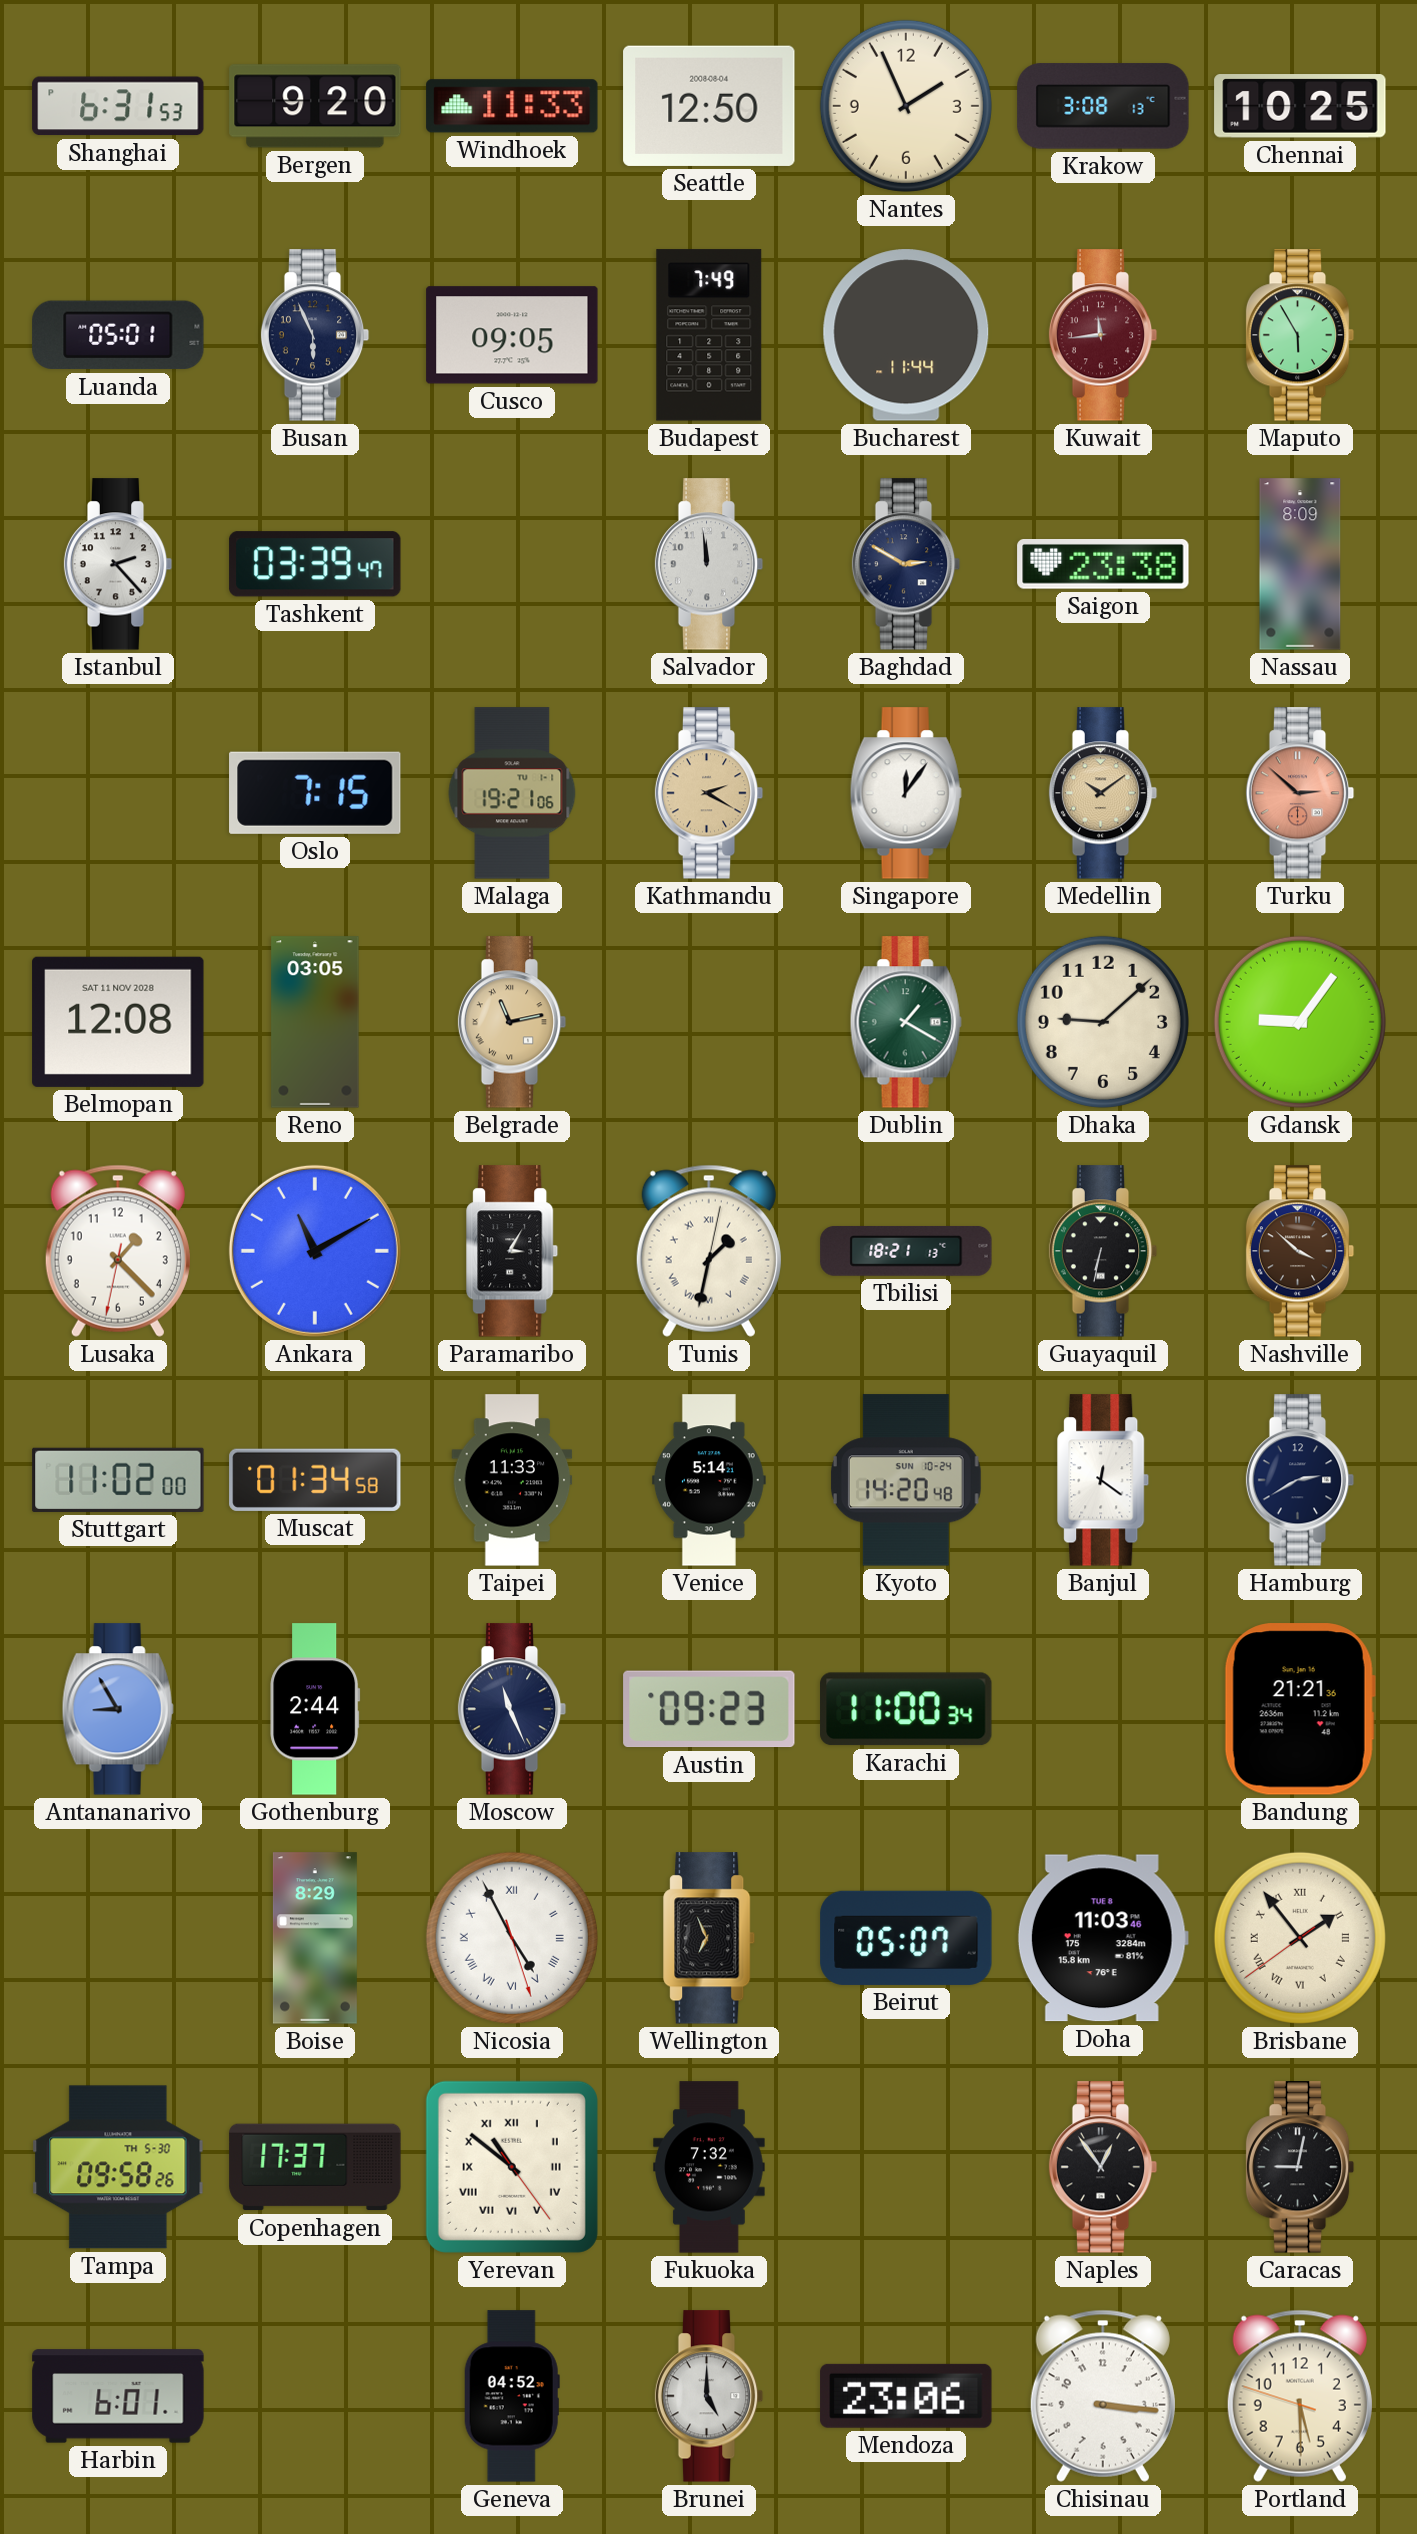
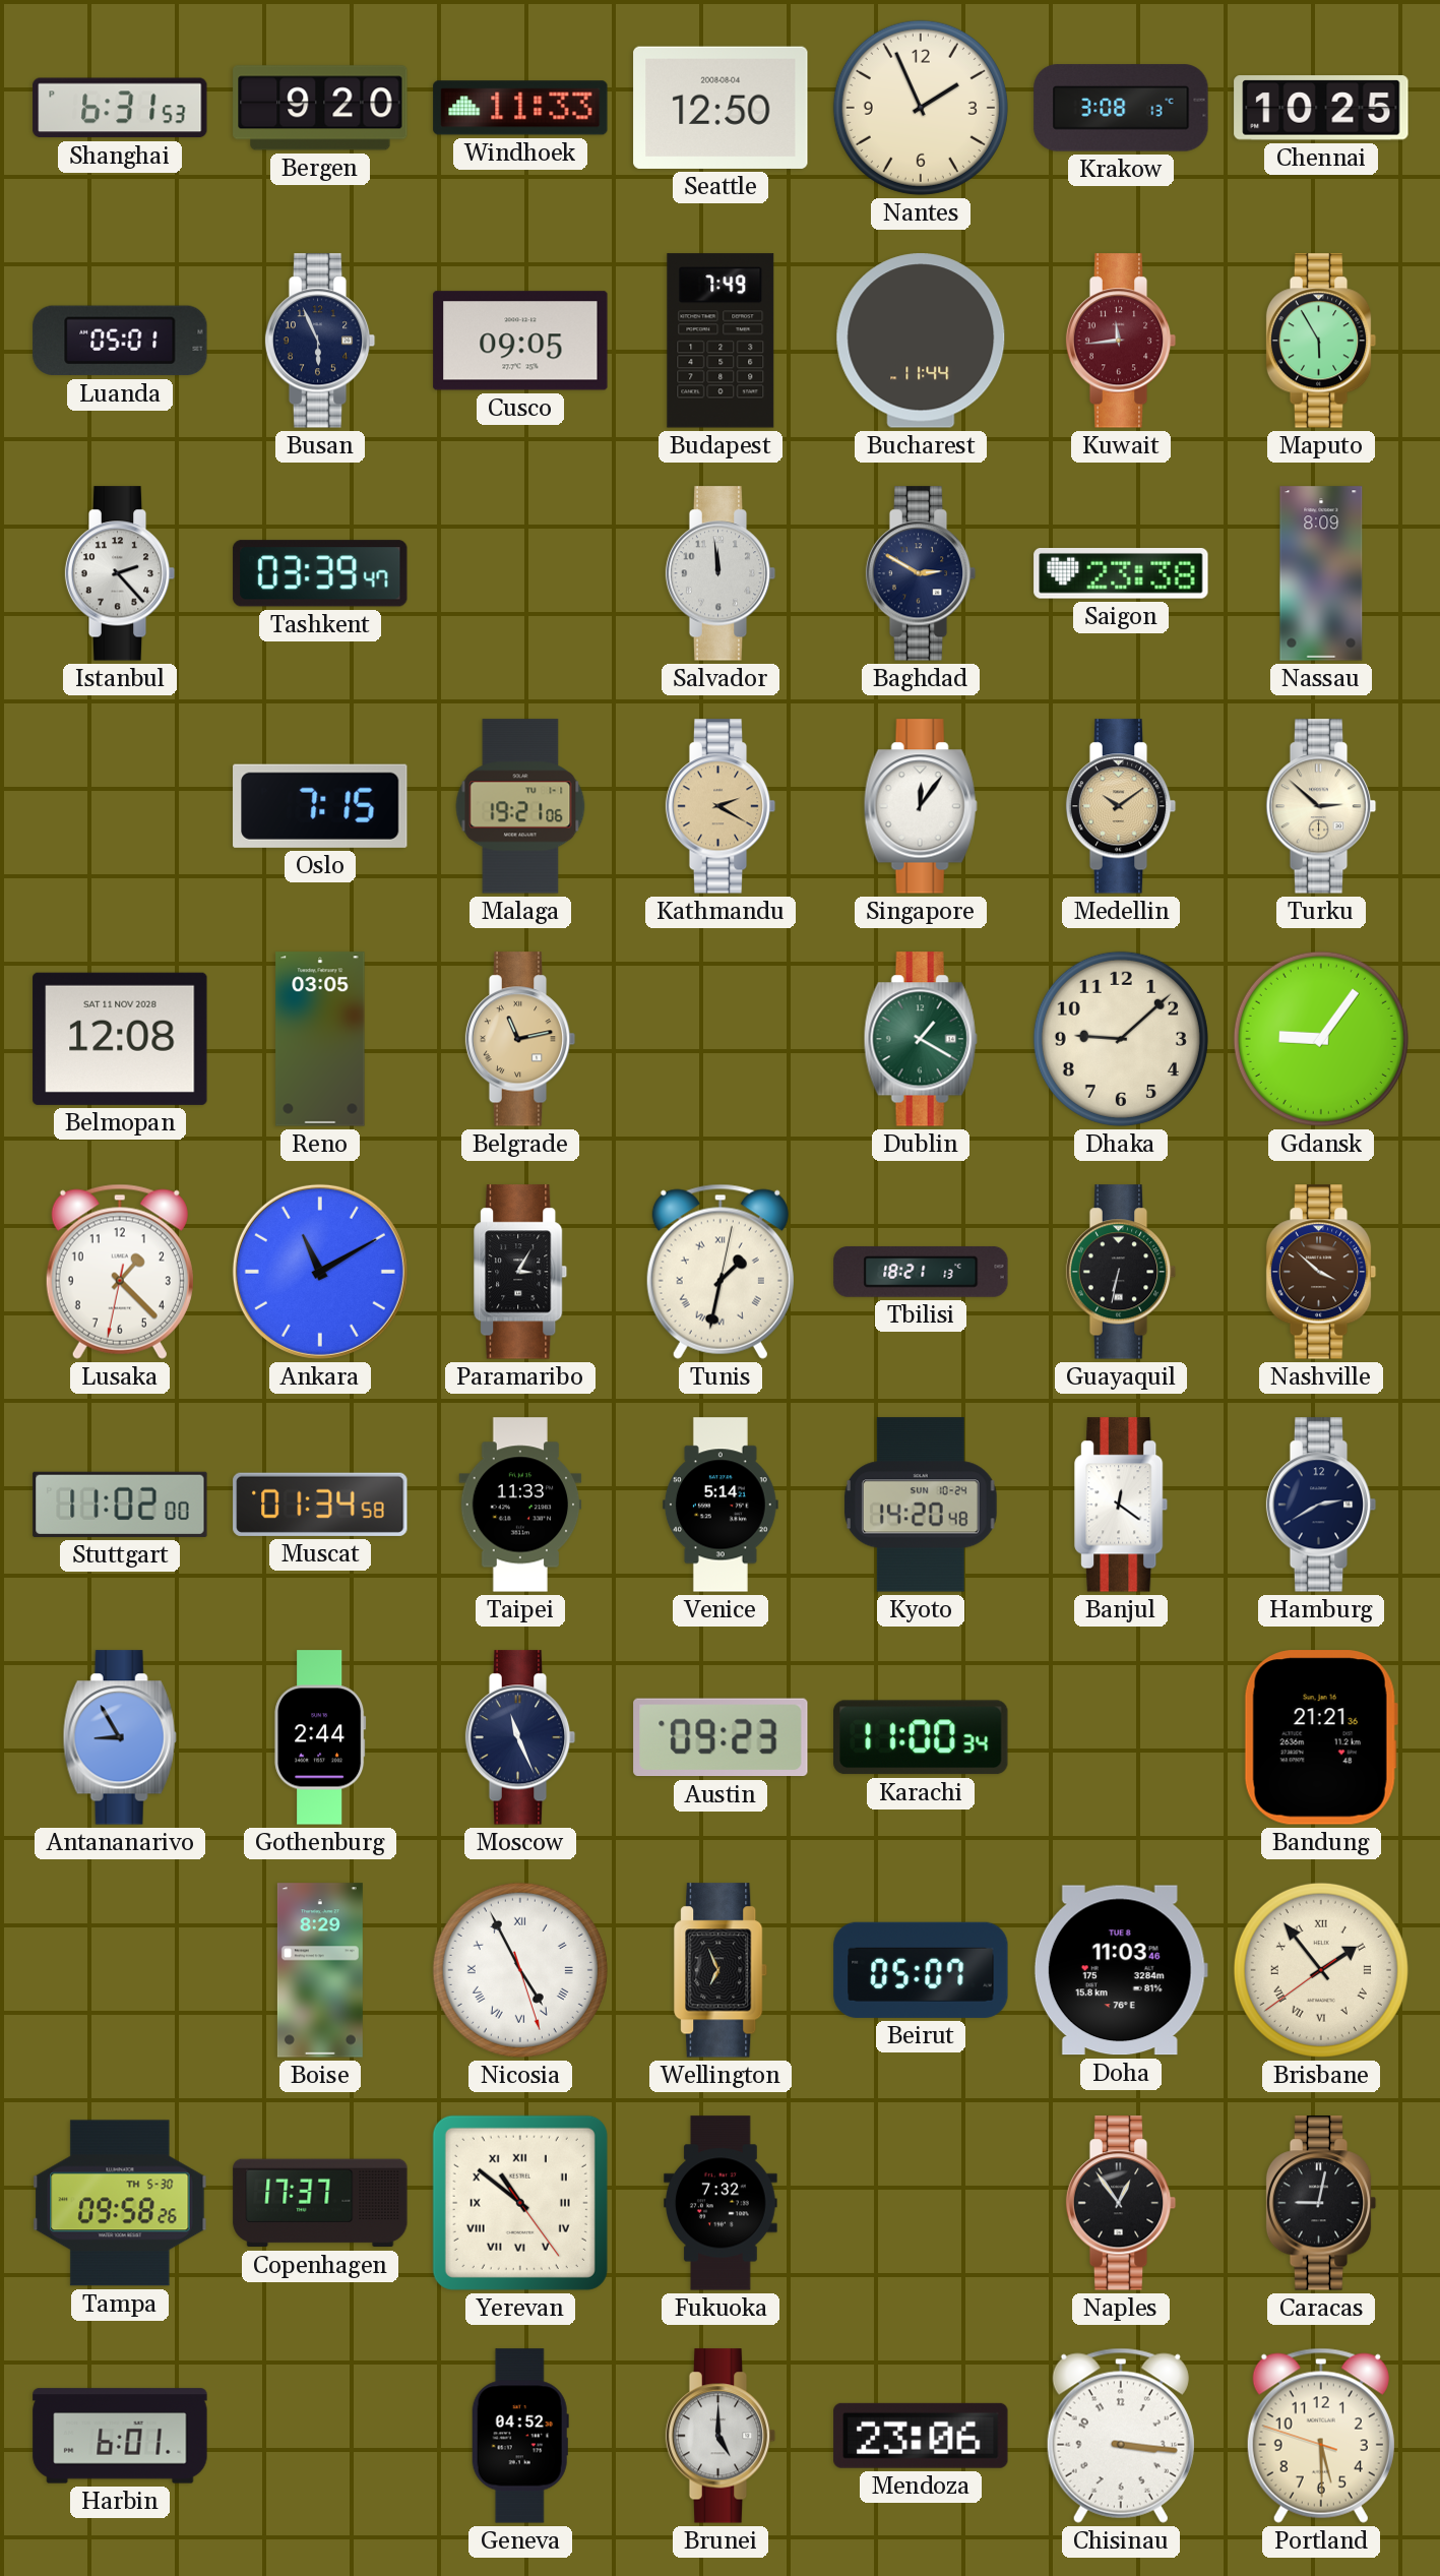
Turku dial: salmon -> cream (1321, 806)
